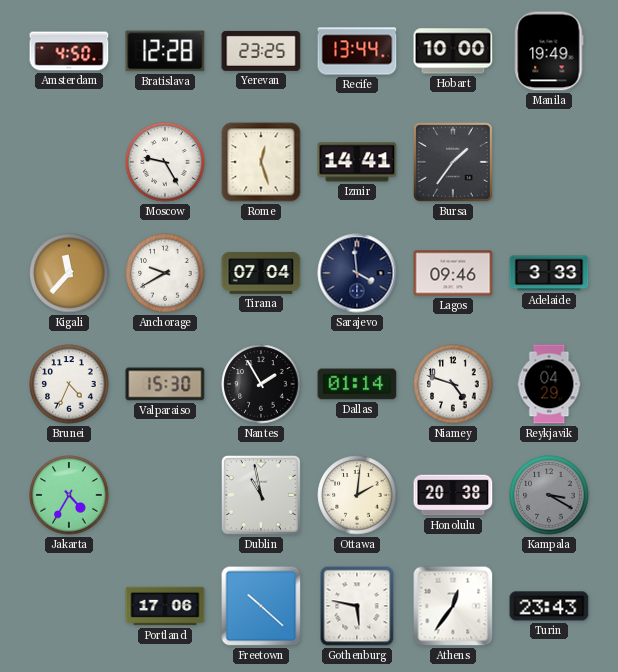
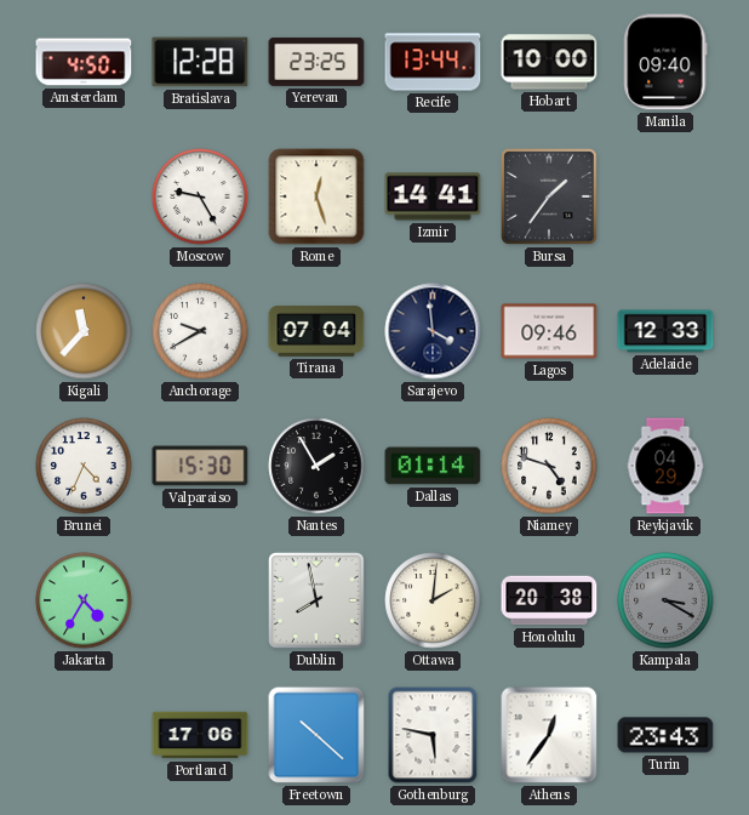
Manila: 19:49 -> 09:40 (665, 62)
Adelaide: 3:33 -> 12:33 (665, 331)
Dublin: 10:58 -> 7:58 (318, 602)
